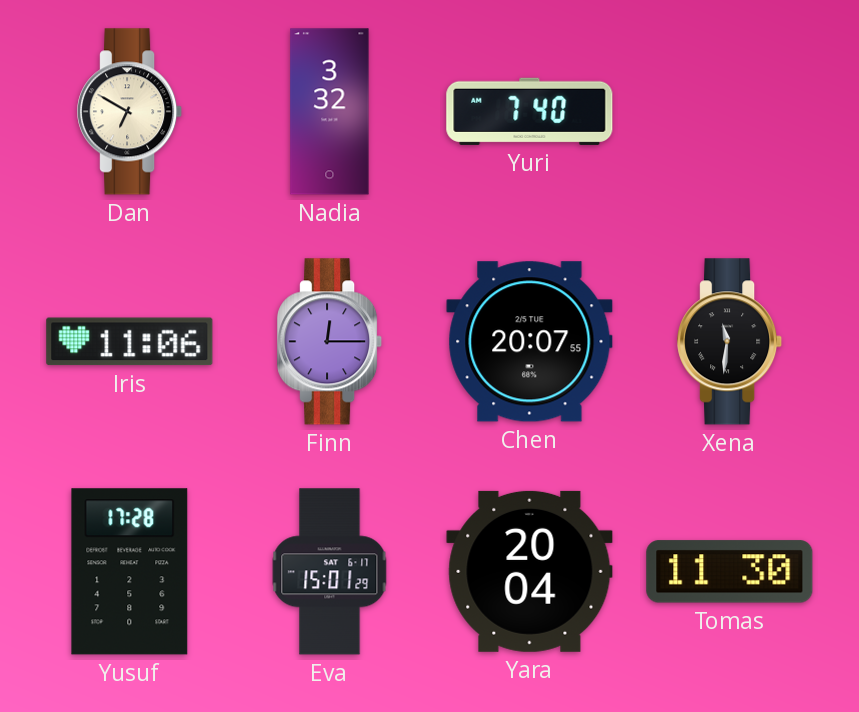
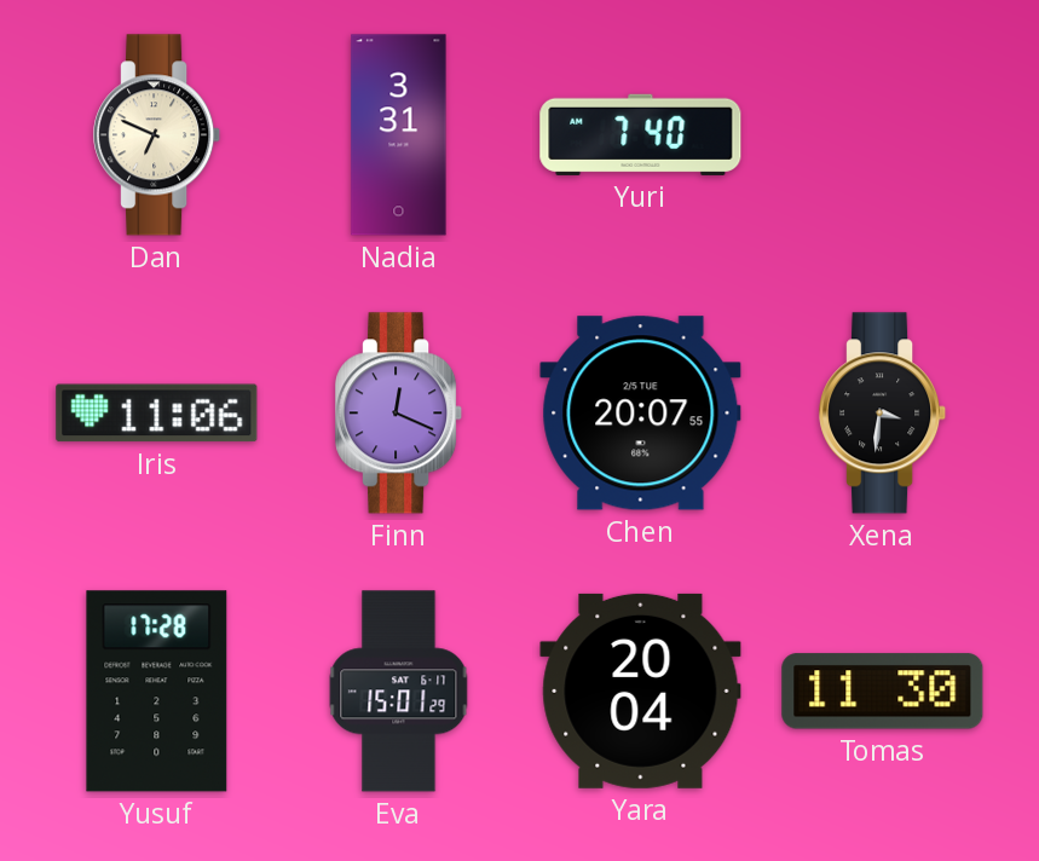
Dan: 6:50 -> 6:49 (157, 135)
Nadia: 3:32 -> 3:31 (399, 135)
Finn: 12:15 -> 12:19 (399, 414)
Xena: 11:31 -> 3:31 (883, 414)
